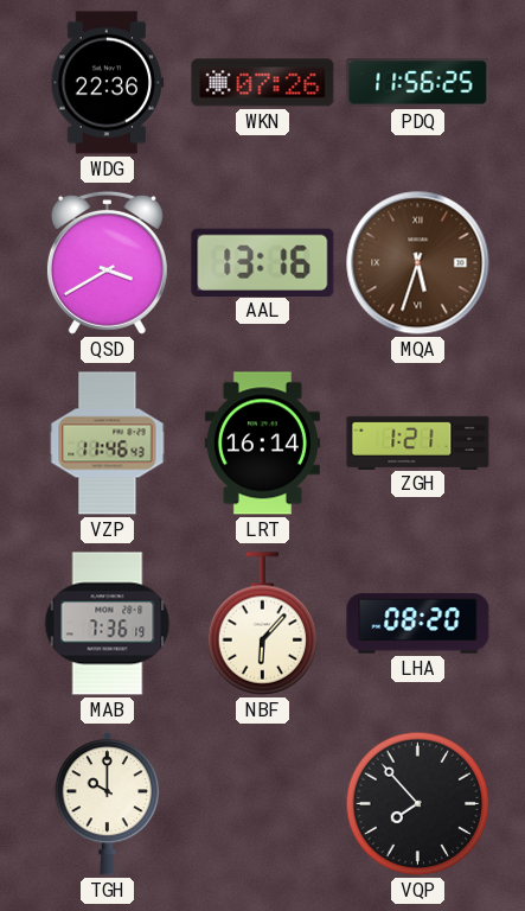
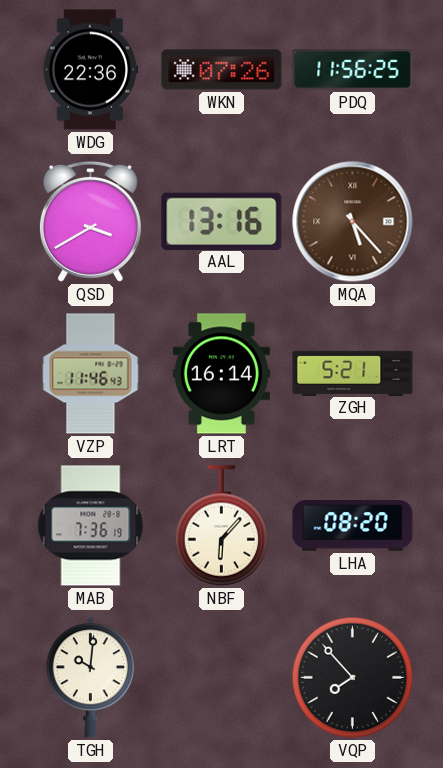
MQA: 5:33 -> 5:23 (353, 222)
ZGH: 1:21 -> 5:21 (353, 373)
TGH: 10:00 -> 10:01 (91, 677)
